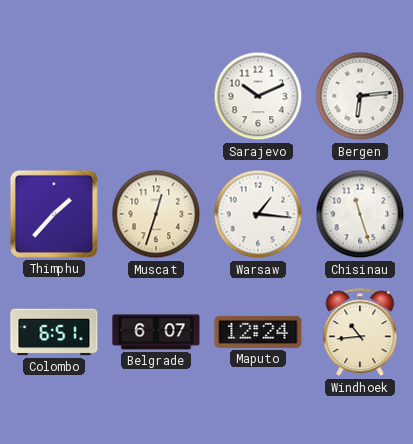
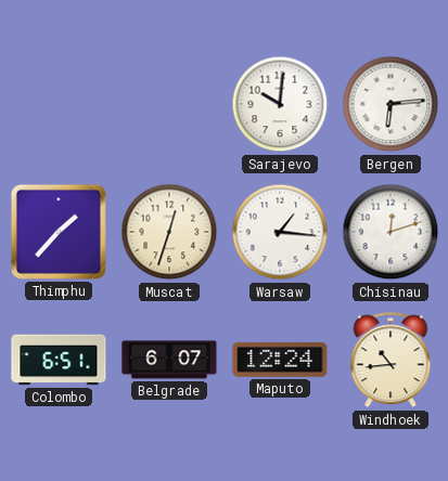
Sarajevo: 10:11 -> 10:01 (280, 104)
Chisinau: 11:27 -> 12:12 (391, 232)
